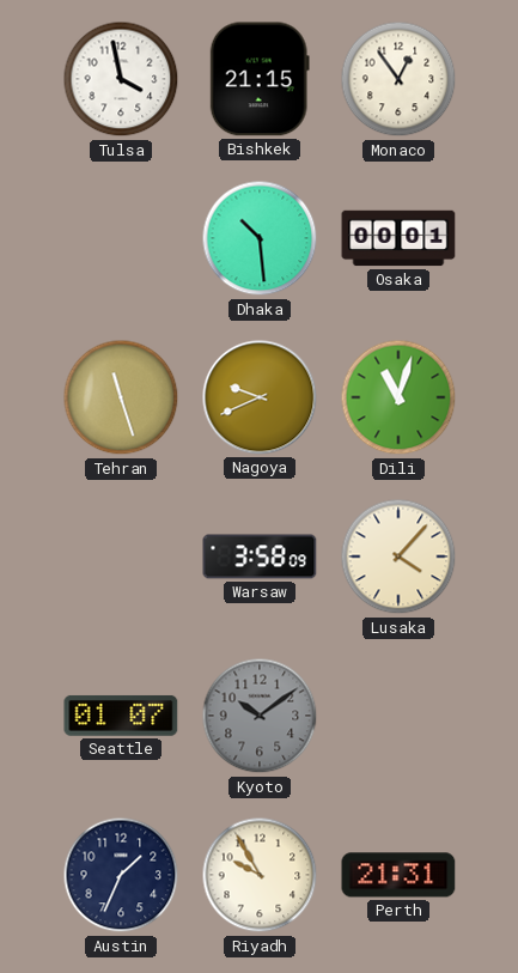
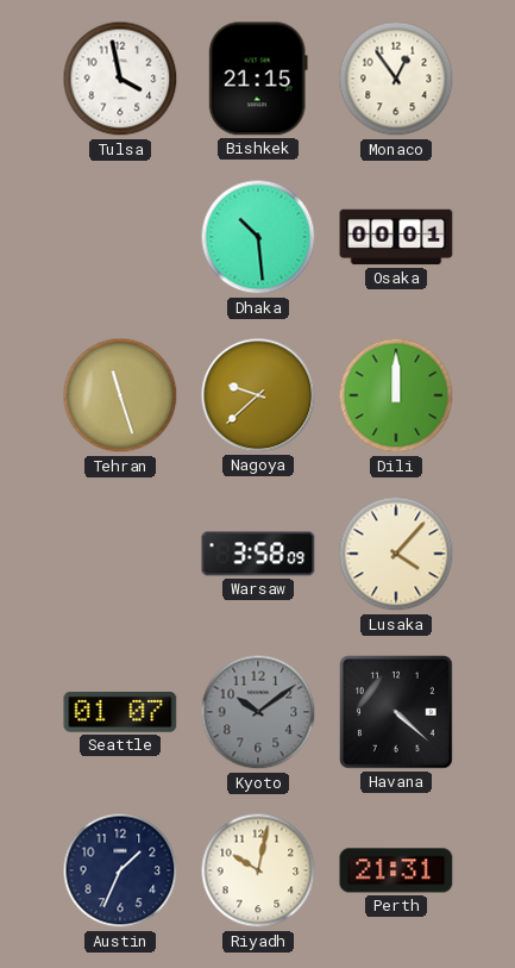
Nagoya: 9:41 -> 9:38 (258, 395)
Dili: 11:03 -> 12:00 (396, 395)
Havana: none -> 4:22 (397, 713)
Riyadh: 9:55 -> 10:02 (258, 870)
